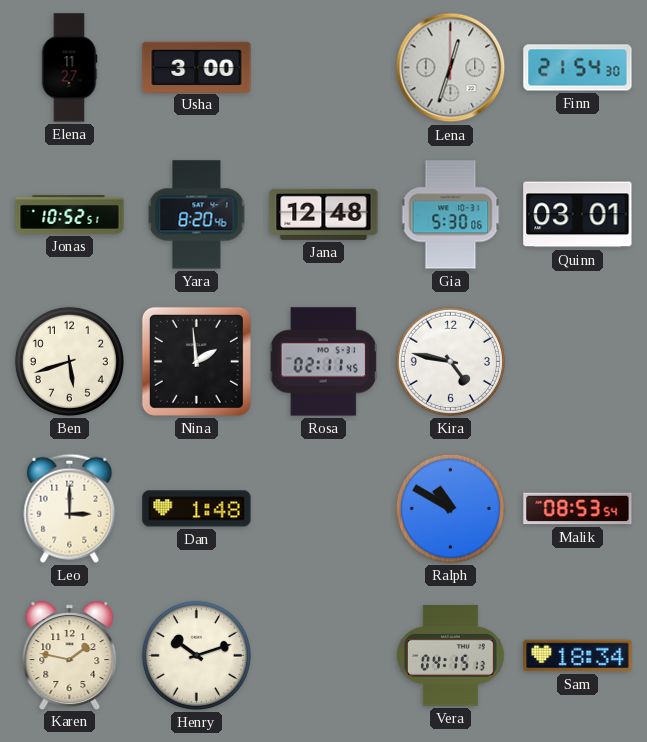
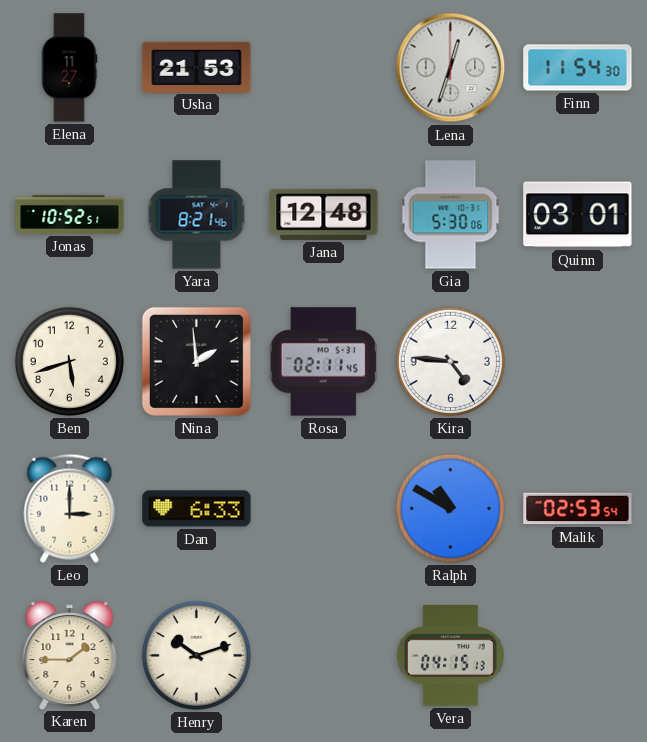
Usha: 3:00 -> 21:53 (197, 67)
Finn: 21:54 -> 11:54 (578, 68)
Yara: 8:20 -> 8:21 (197, 215)
Kira: 4:47 -> 4:46 (450, 361)
Dan: 1:48 -> 6:33 (197, 509)
Malik: 08:53 -> 02:53 (578, 509)
Karen: 1:47 -> 1:45 (70, 655)
Sam: 18:34 -> none (578, 656)
